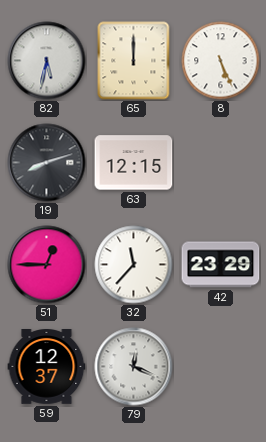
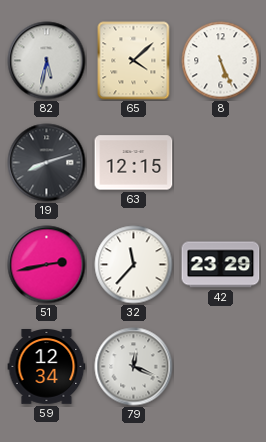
65: 12:00 -> 4:08 (134, 61)
51: 12:45 -> 2:43 (47, 265)
59: 12:37 -> 12:34 (47, 367)
